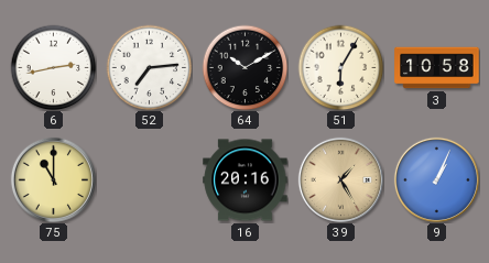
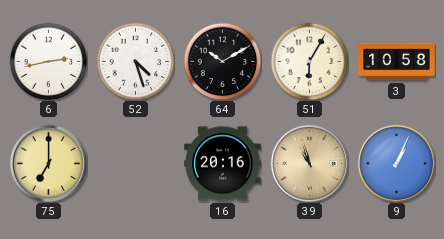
52: 7:14 -> 4:27 (135, 61)
75: 11:00 -> 7:00 (48, 163)
39: 1:25 -> 10:57 (309, 163)
